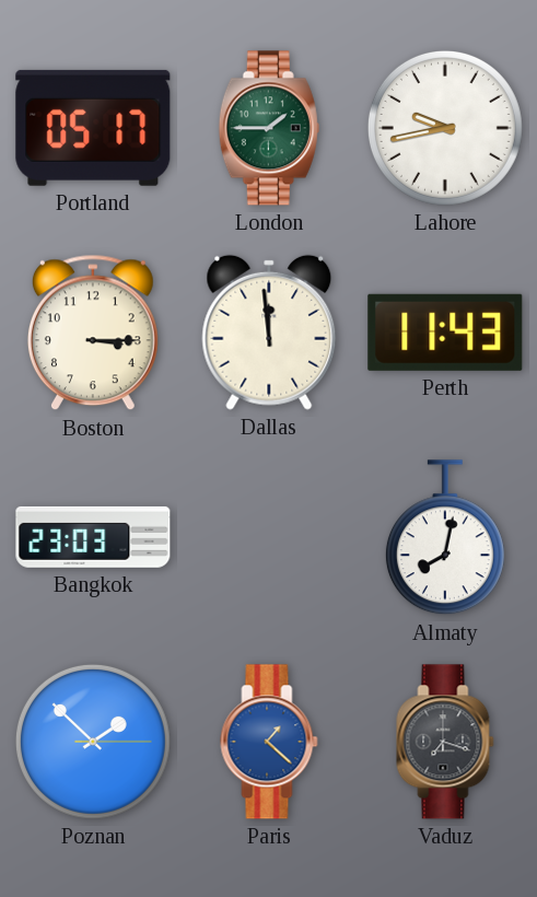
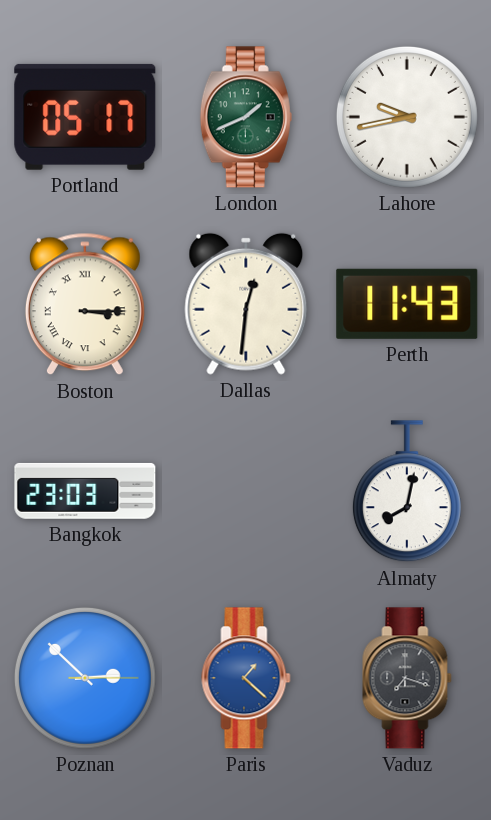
London: 1:45 -> 1:41 (246, 117)
Boston numerals: Arabic -> Roman (85, 304)
Dallas: 11:59 -> 12:31 (246, 304)
Poznan: 1:52 -> 2:52 (85, 678)
